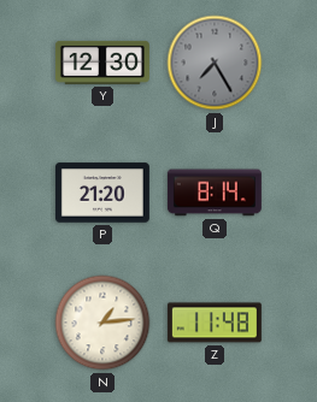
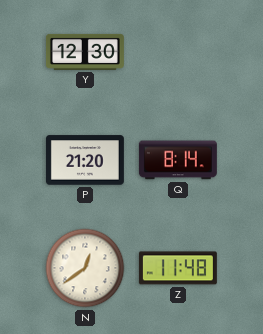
J: 7:25 -> none (215, 63)
N: 1:14 -> 12:39 (85, 268)
